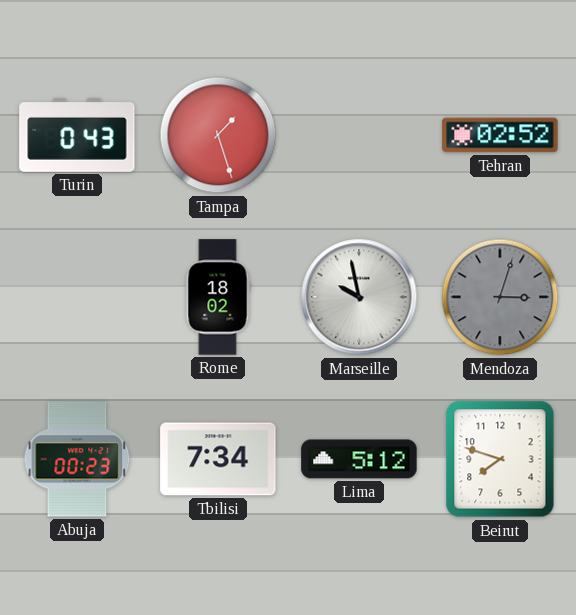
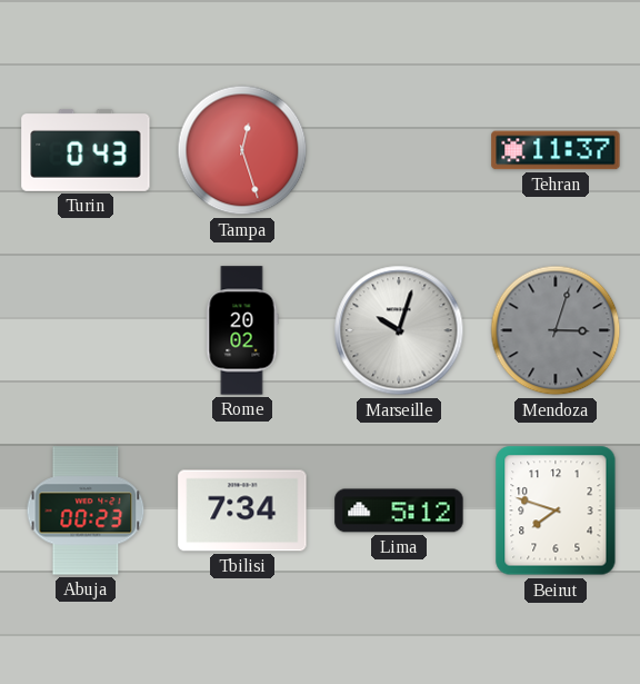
Tampa: 1:27 -> 12:27 (242, 150)
Tehran: 02:52 -> 11:37 (556, 150)
Rome: 18:02 -> 20:02 (242, 330)
Marseille: 9:58 -> 10:03 (399, 330)
